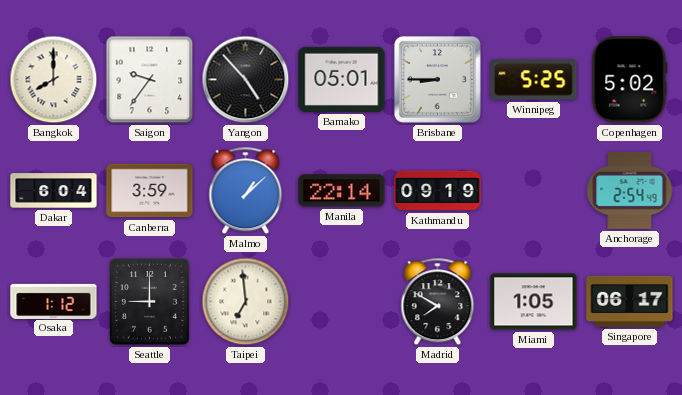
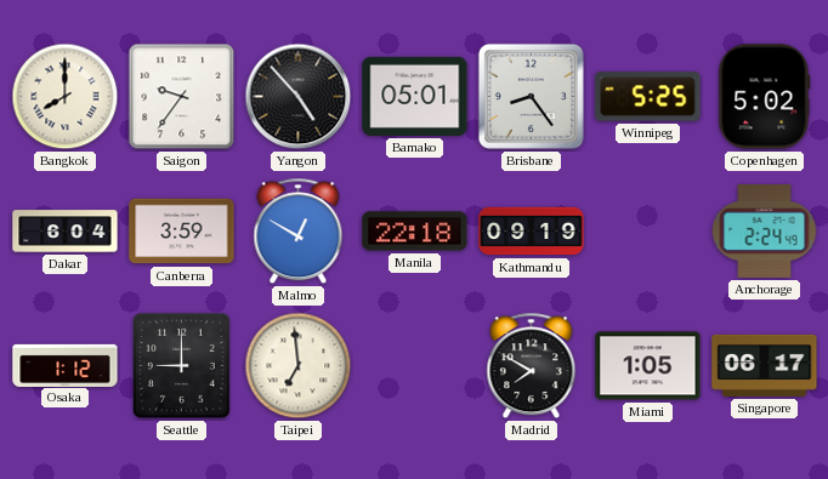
Brisbane: 8:45 -> 8:24 (531, 96)
Malmo: 1:08 -> 12:50 (299, 232)
Manila: 22:14 -> 22:18 (415, 232)
Anchorage: 2:54 -> 2:24 (765, 230)
